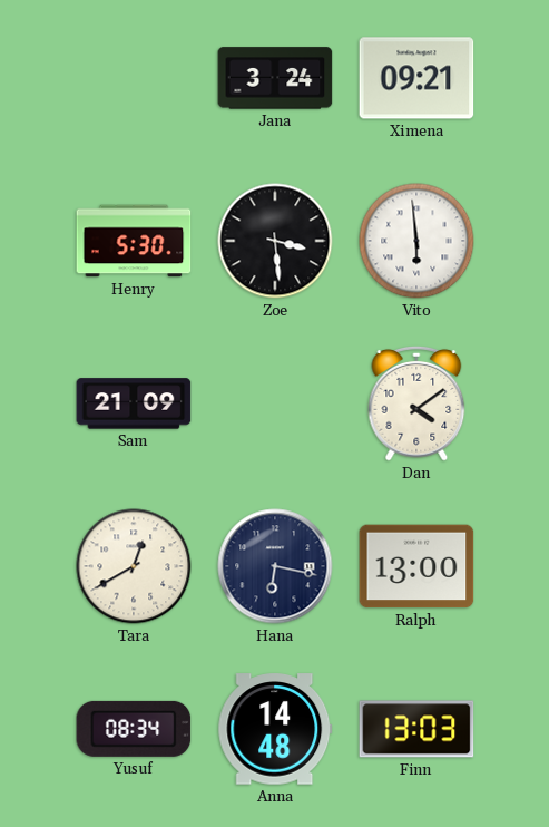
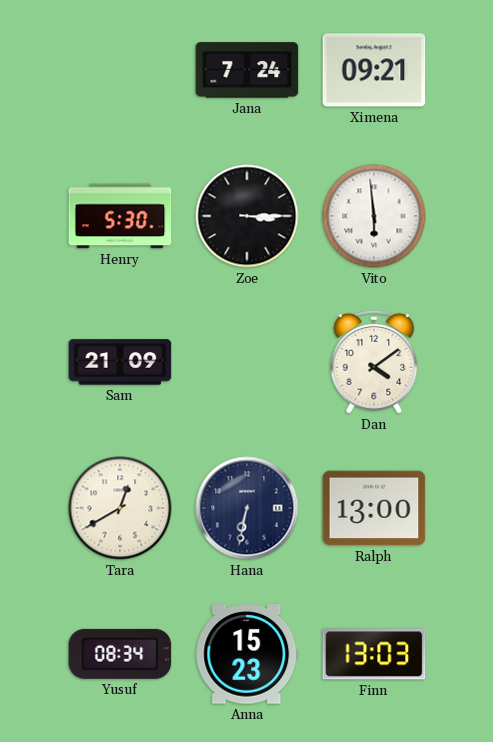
Jana: 3:24 -> 7:24 (247, 70)
Zoe: 3:29 -> 3:15 (247, 216)
Hana: 6:17 -> 6:32 (247, 508)
Anna: 14:48 -> 15:23 (247, 654)
